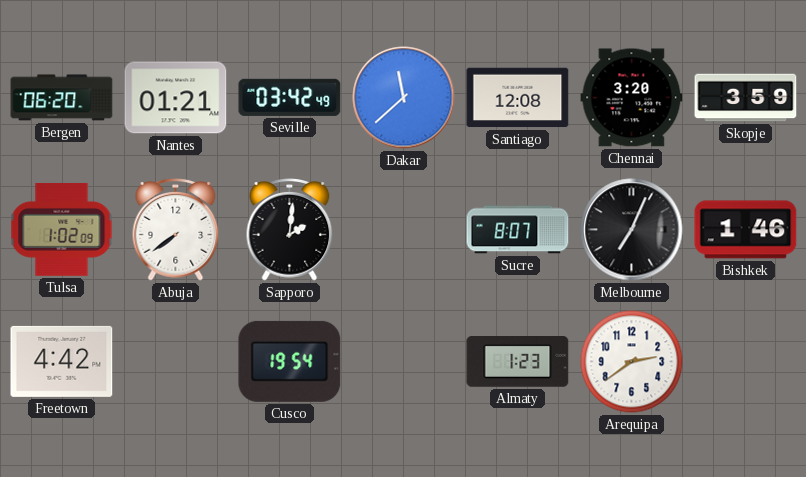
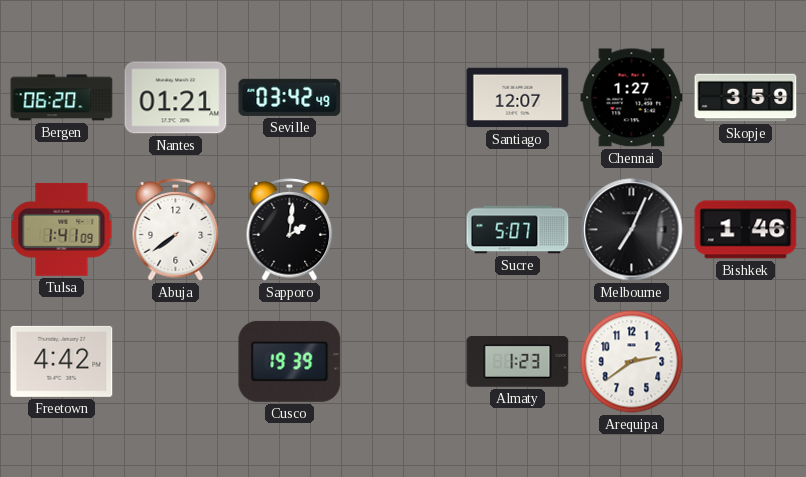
Dakar: 11:38 -> none (404, 98)
Santiago: 12:08 -> 12:07 (518, 98)
Chennai: 3:20 -> 1:27 (632, 98)
Tulsa: 1:02 -> 1:41 (62, 229)
Sucre: 8:07 -> 5:07 (518, 230)
Cusco: 19:54 -> 19:39 (290, 361)
